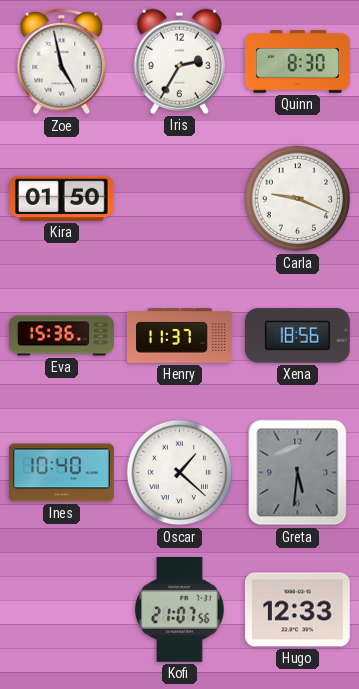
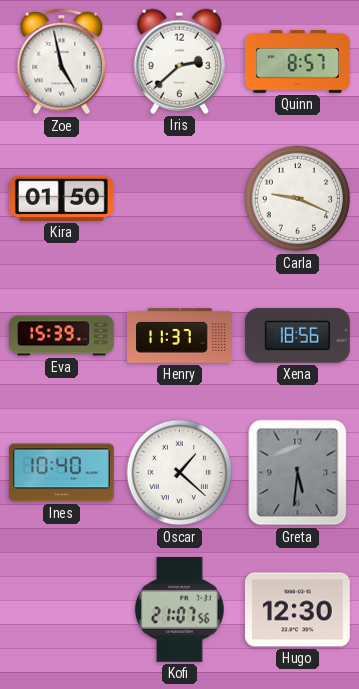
Iris: 2:35 -> 2:38 (179, 61)
Quinn: 8:30 -> 8:57 (297, 62)
Eva: 15:36 -> 15:39 (62, 336)
Hugo: 12:33 -> 12:30 (297, 610)
